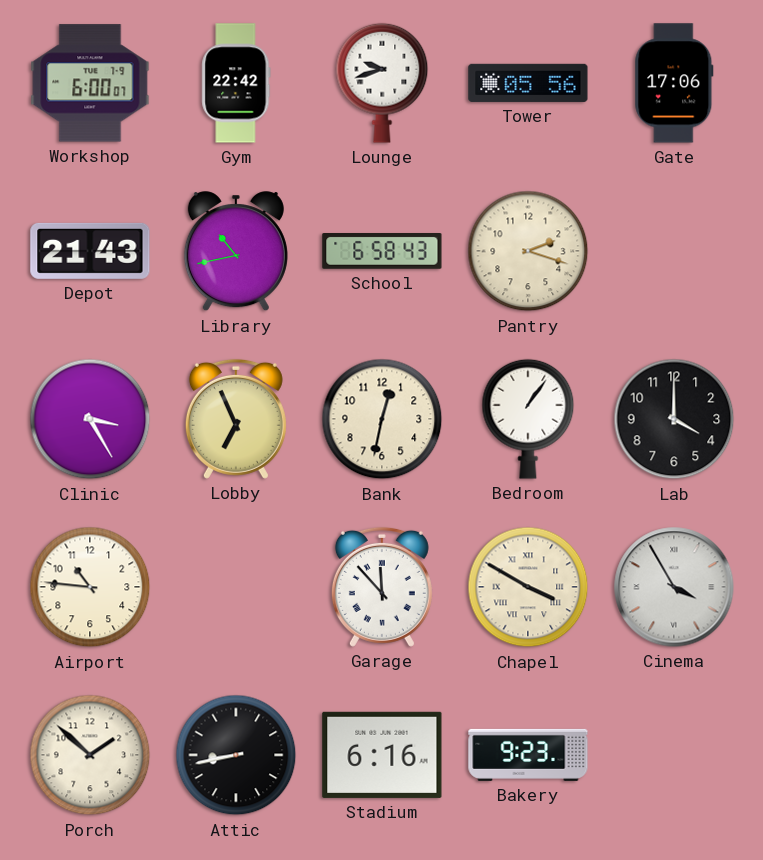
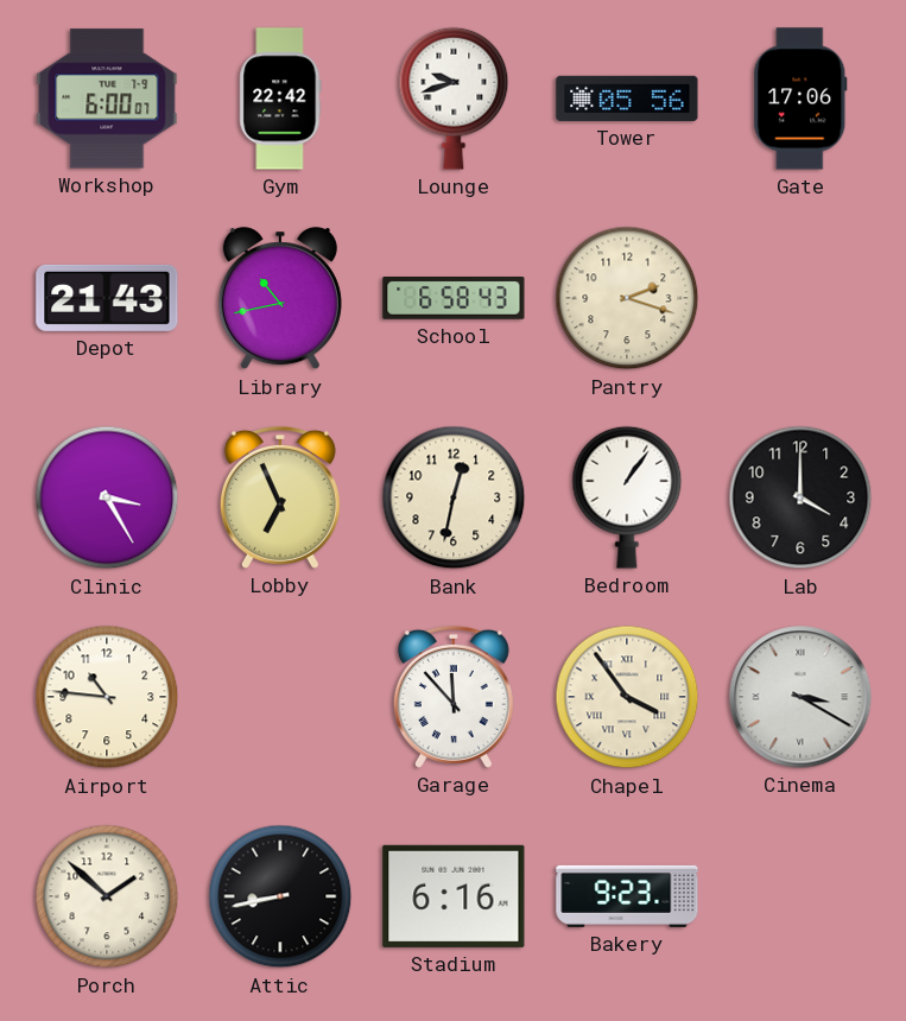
Chapel: 3:50 -> 3:54 (627, 697)
Cinema: 3:55 -> 3:20 (800, 697)
